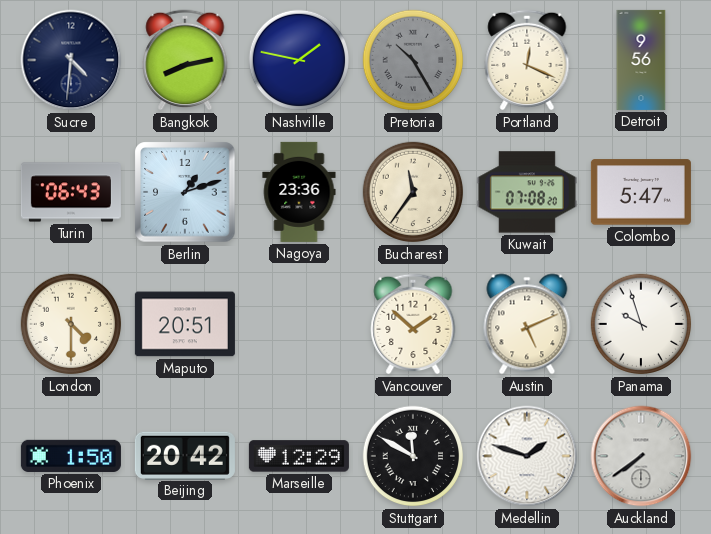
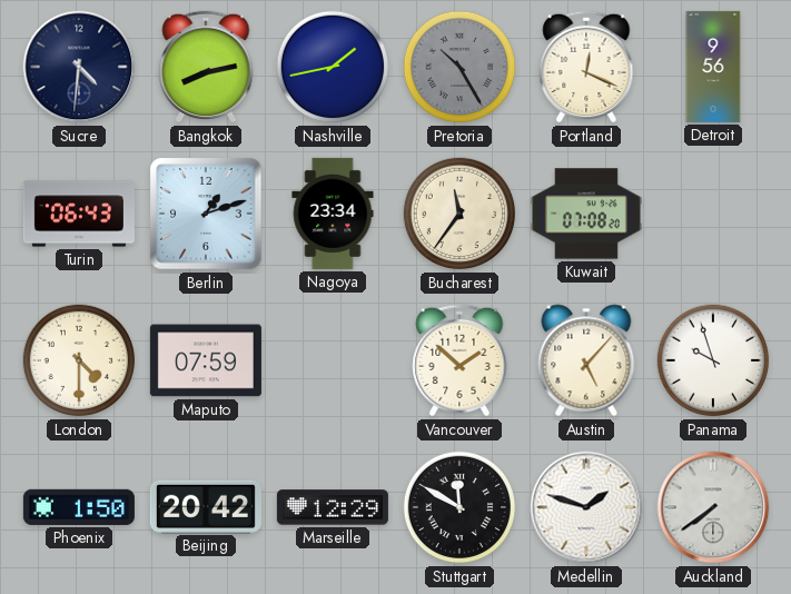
Nashville: 1:47 -> 1:43 (333, 67)
Nagoya: 23:36 -> 23:34 (333, 214)
Colombo: 5:47 -> none (641, 192)
Maputo: 20:51 -> 07:59 (206, 360)
Austin: 5:11 -> 5:07 (586, 360)
